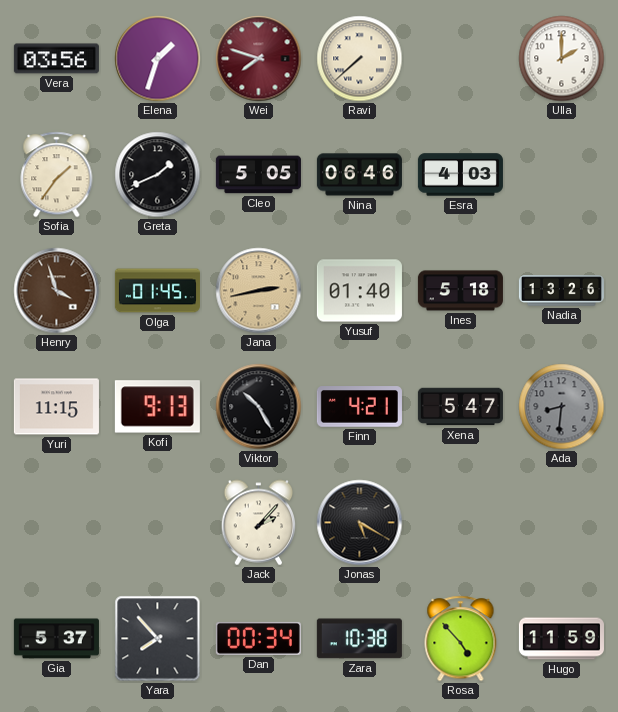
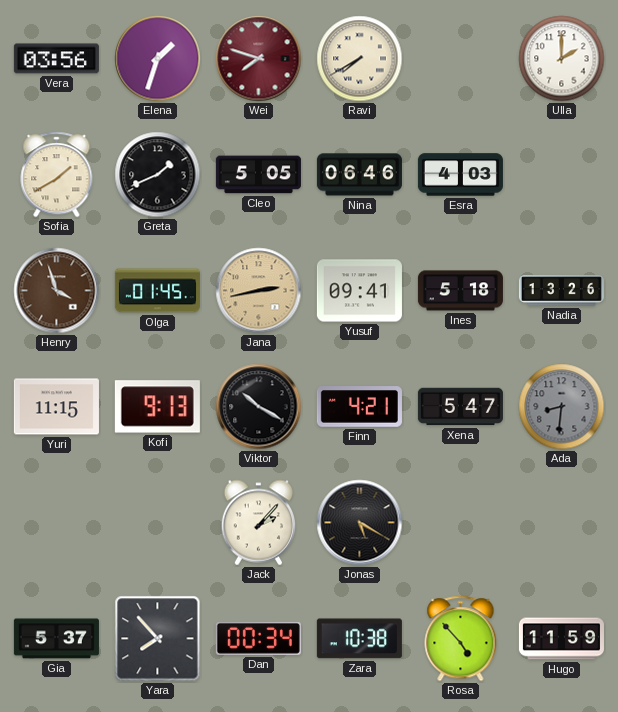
Ravi: 7:38 -> 7:40 (360, 59)
Sofia: 1:36 -> 1:40 (57, 175)
Yusuf: 01:40 -> 09:41 (359, 291)
Viktor: 10:25 -> 10:20 (259, 407)
